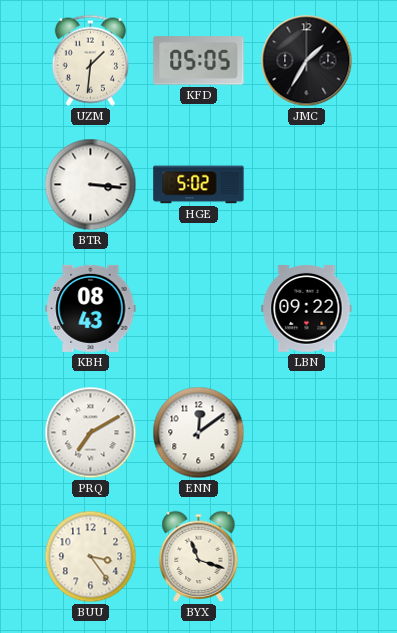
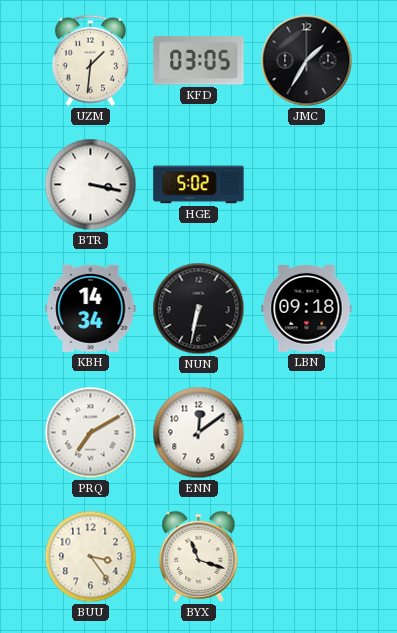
KFD: 05:05 -> 03:05 (199, 61)
BTR: 3:16 -> 3:17 (91, 185)
KBH: 08:43 -> 14:34 (91, 308)
NUN: none -> 6:32 (199, 309)
LBN: 09:22 -> 09:18 (307, 309)
